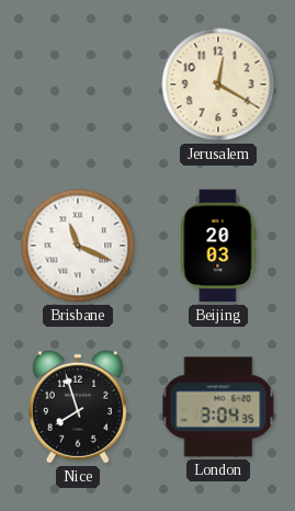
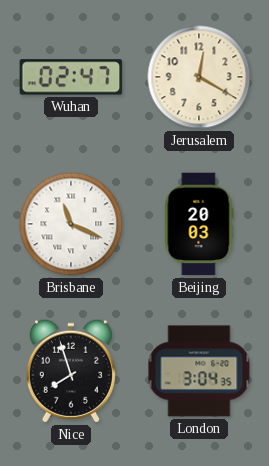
Wuhan: none -> 02:47 (71, 77)
